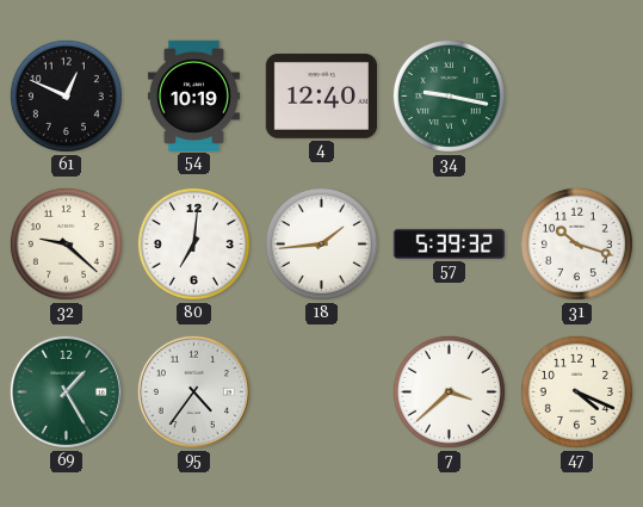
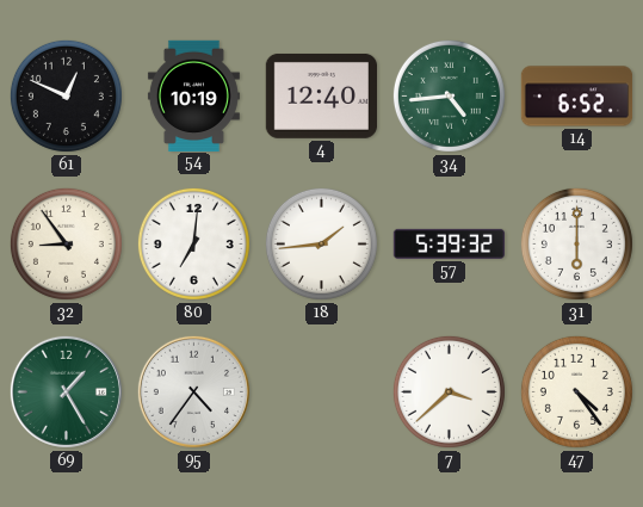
34: 9:17 -> 4:44 (449, 95)
14: none -> 6:52 (577, 97)
32: 9:22 -> 8:54 (66, 243)
31: 10:18 -> 6:00 (576, 243)
47: 4:19 -> 4:24 (576, 391)
